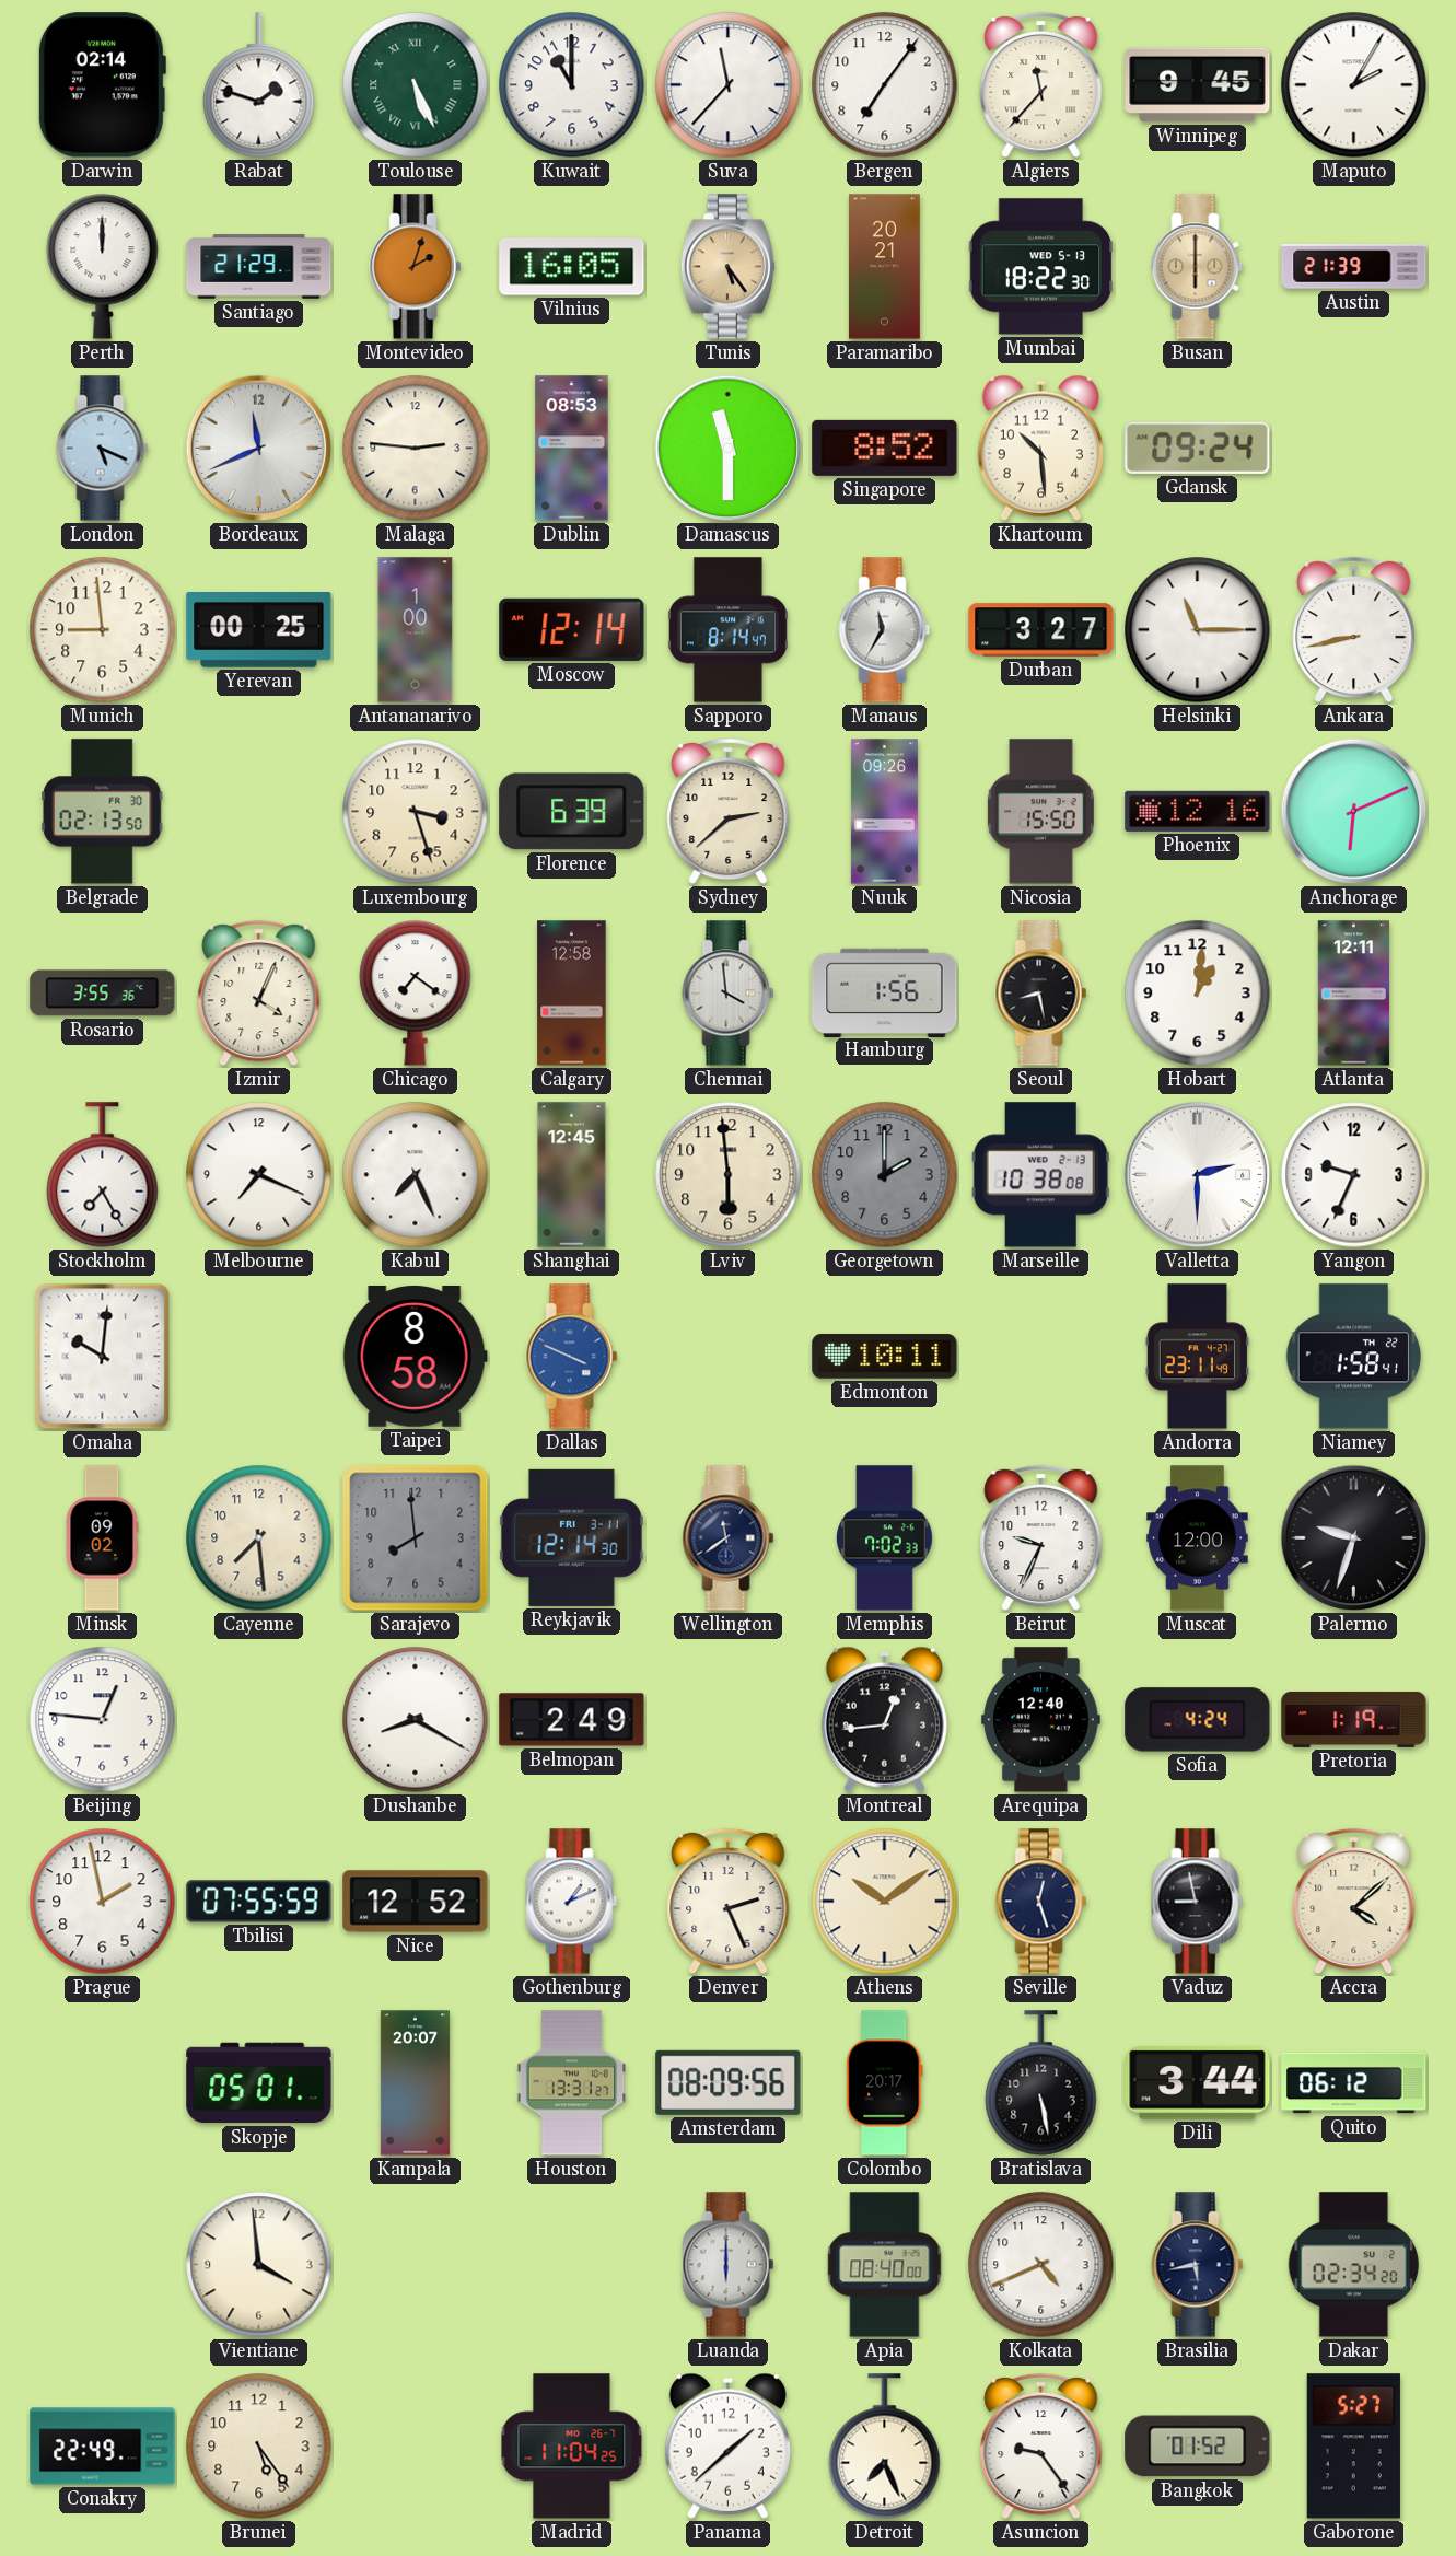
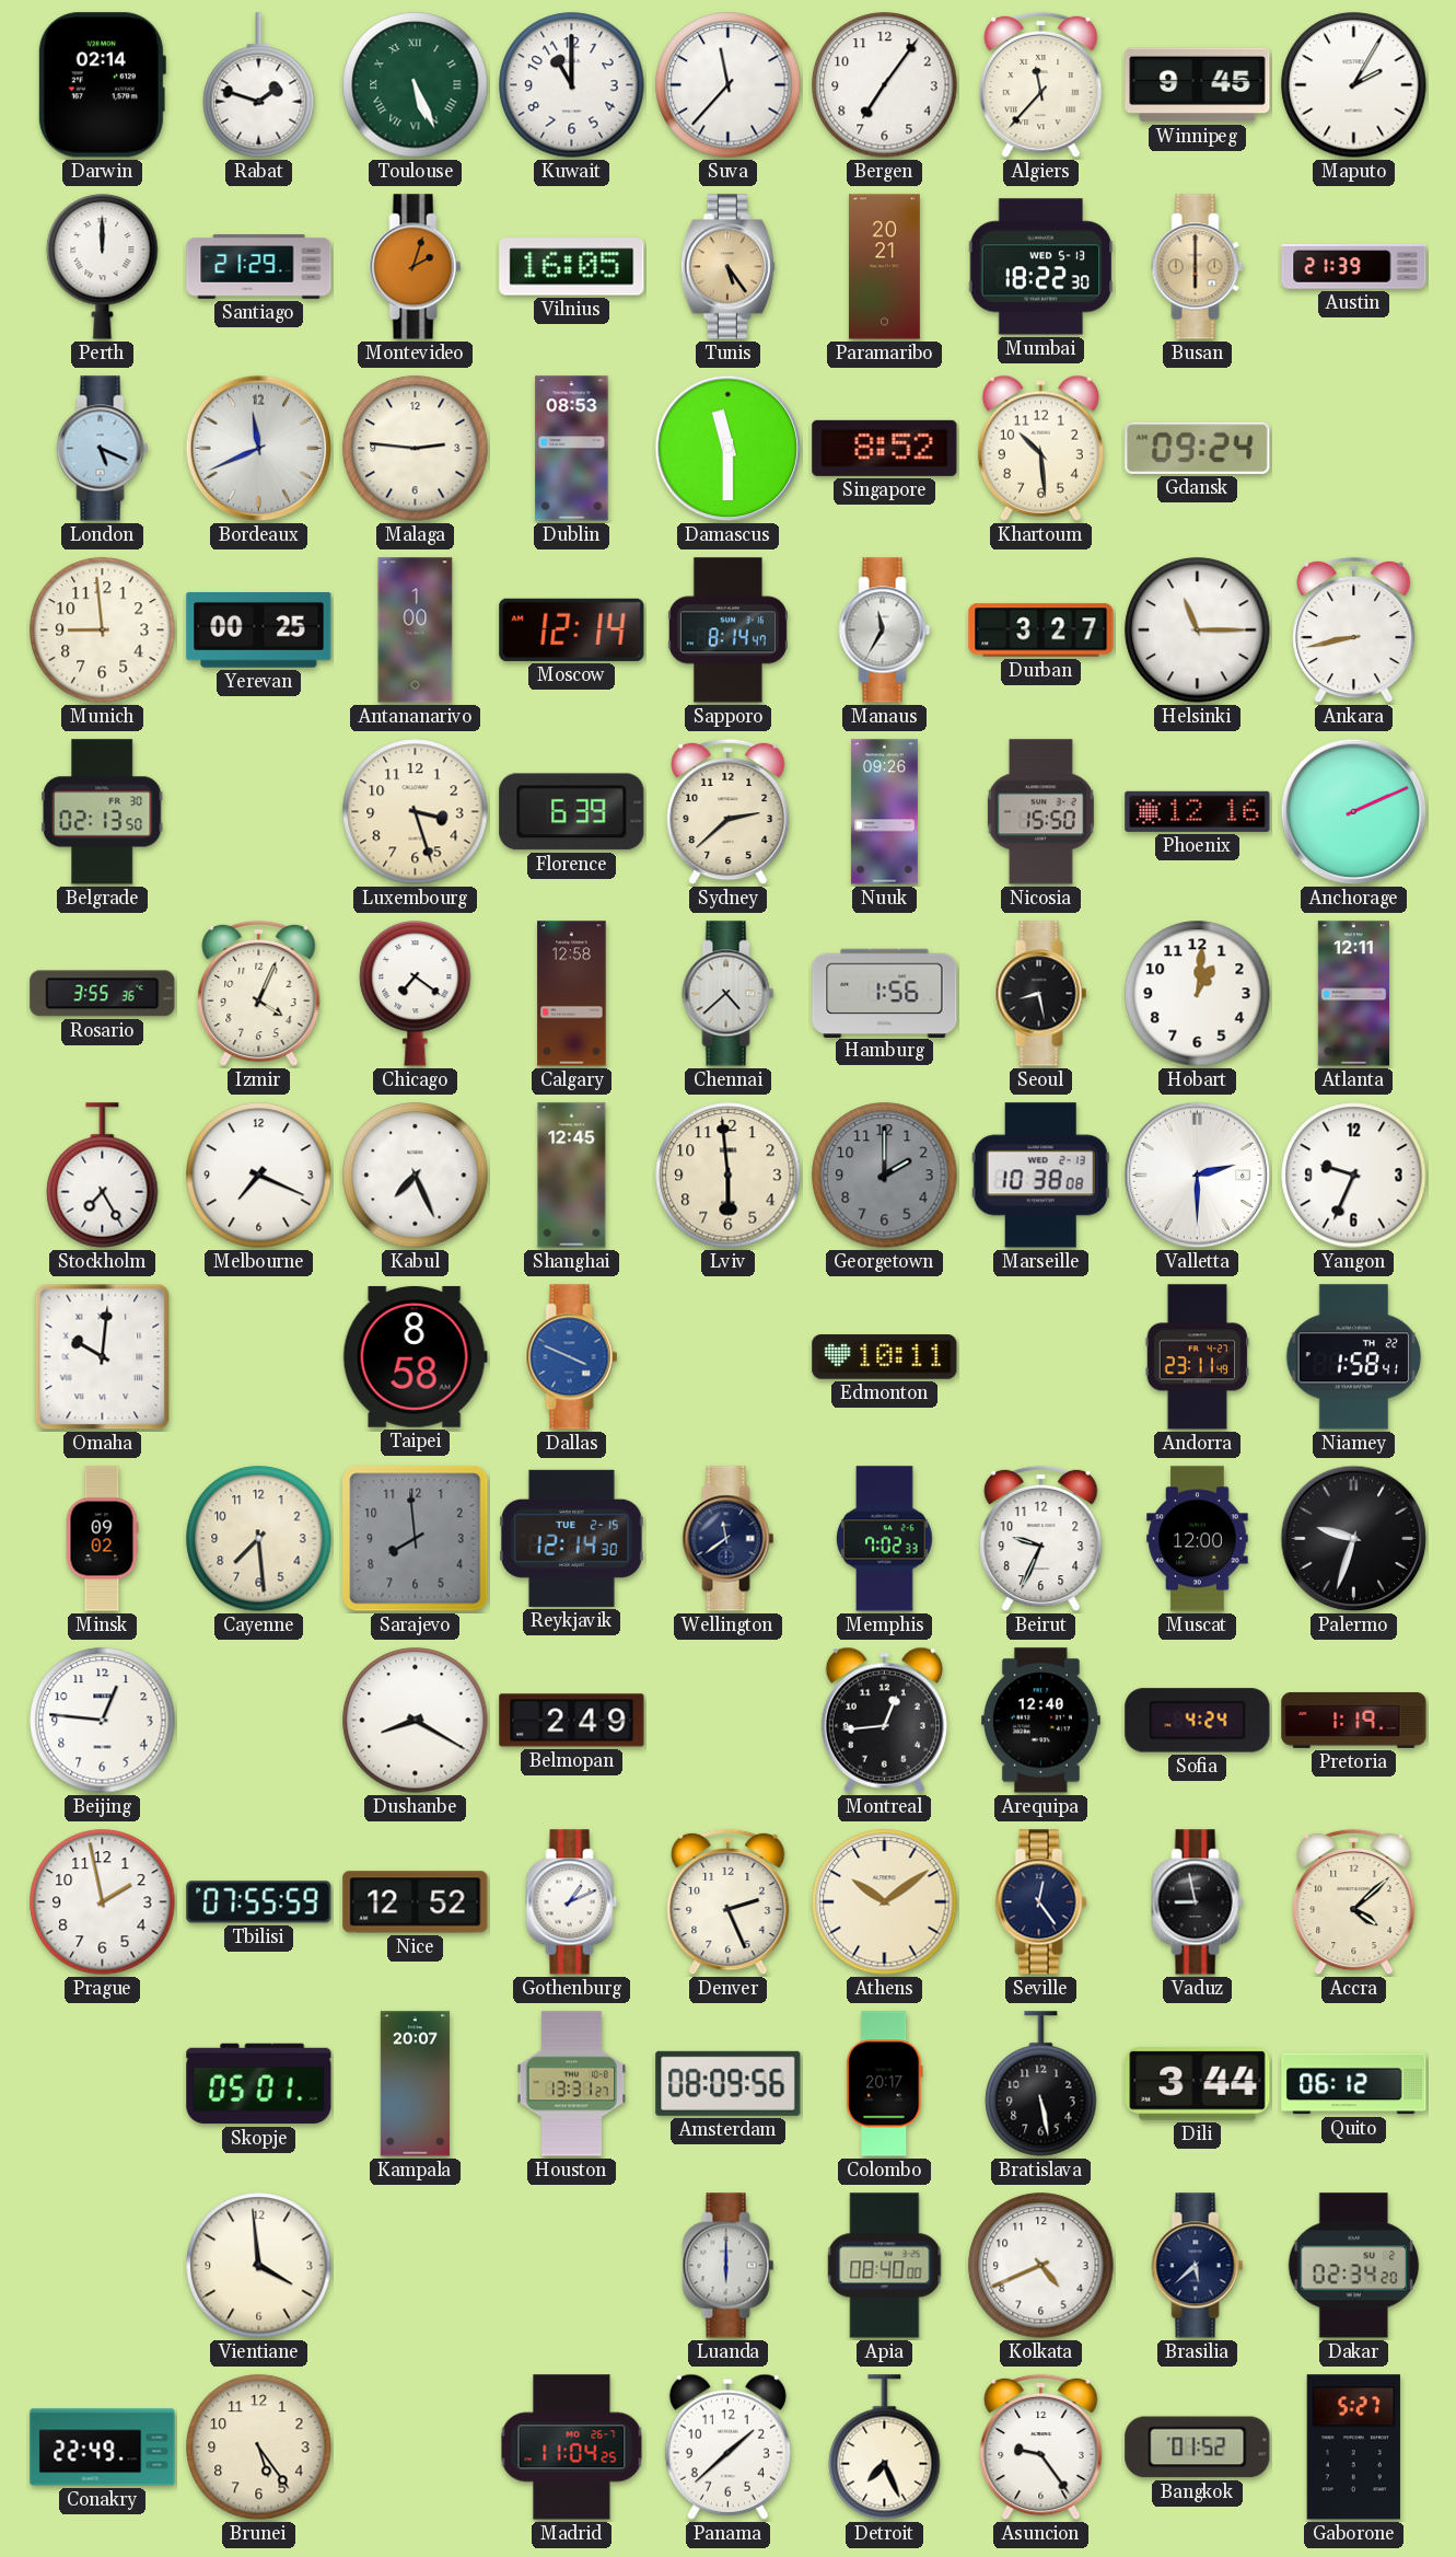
Anchorage: 6:11 -> 2:11 (1354, 812)
Chennai: 3:59 -> 4:38 (729, 994)
Reykjavik date: FRI 3-11 -> TUE 2-15 (571, 1538)
Seville: 12:27 -> 12:24 (1041, 1902)
Brasilia: 5:43 -> 5:38 (1198, 2266)
